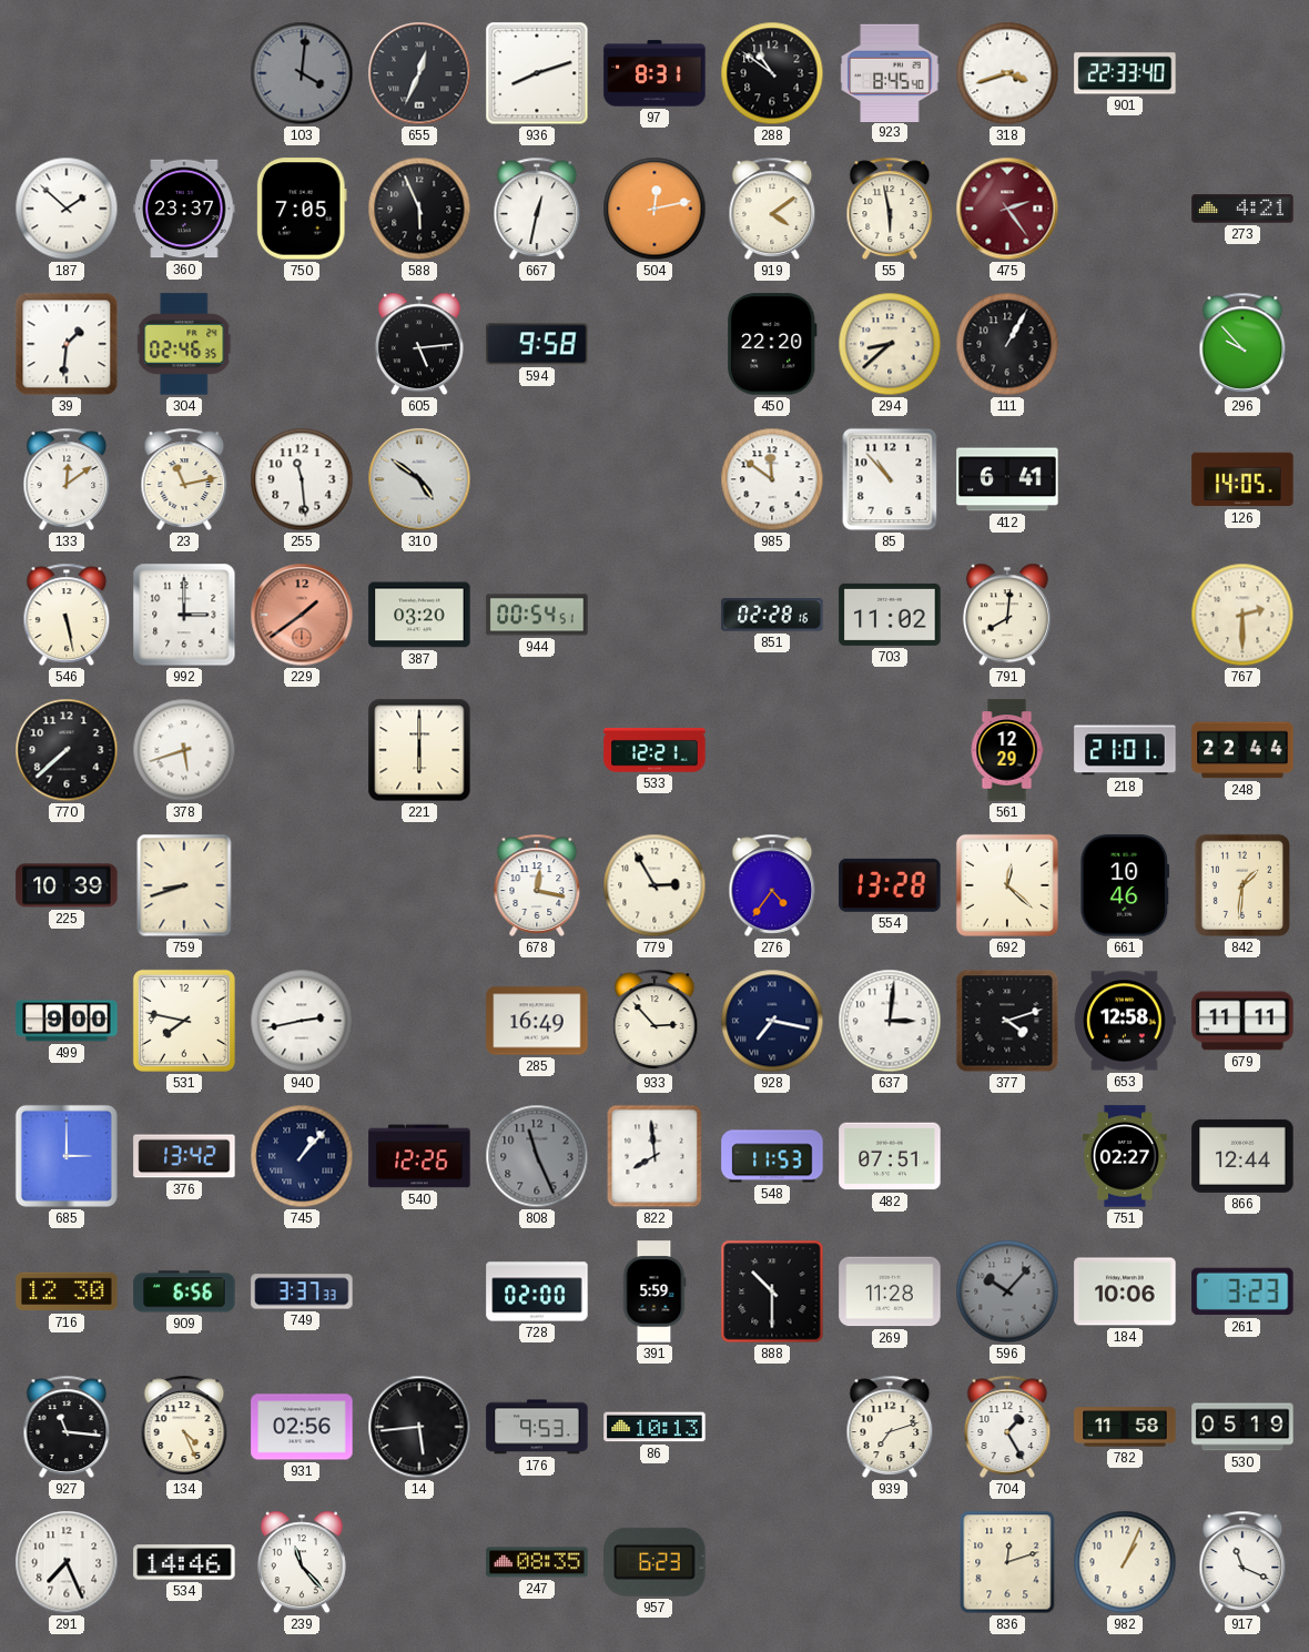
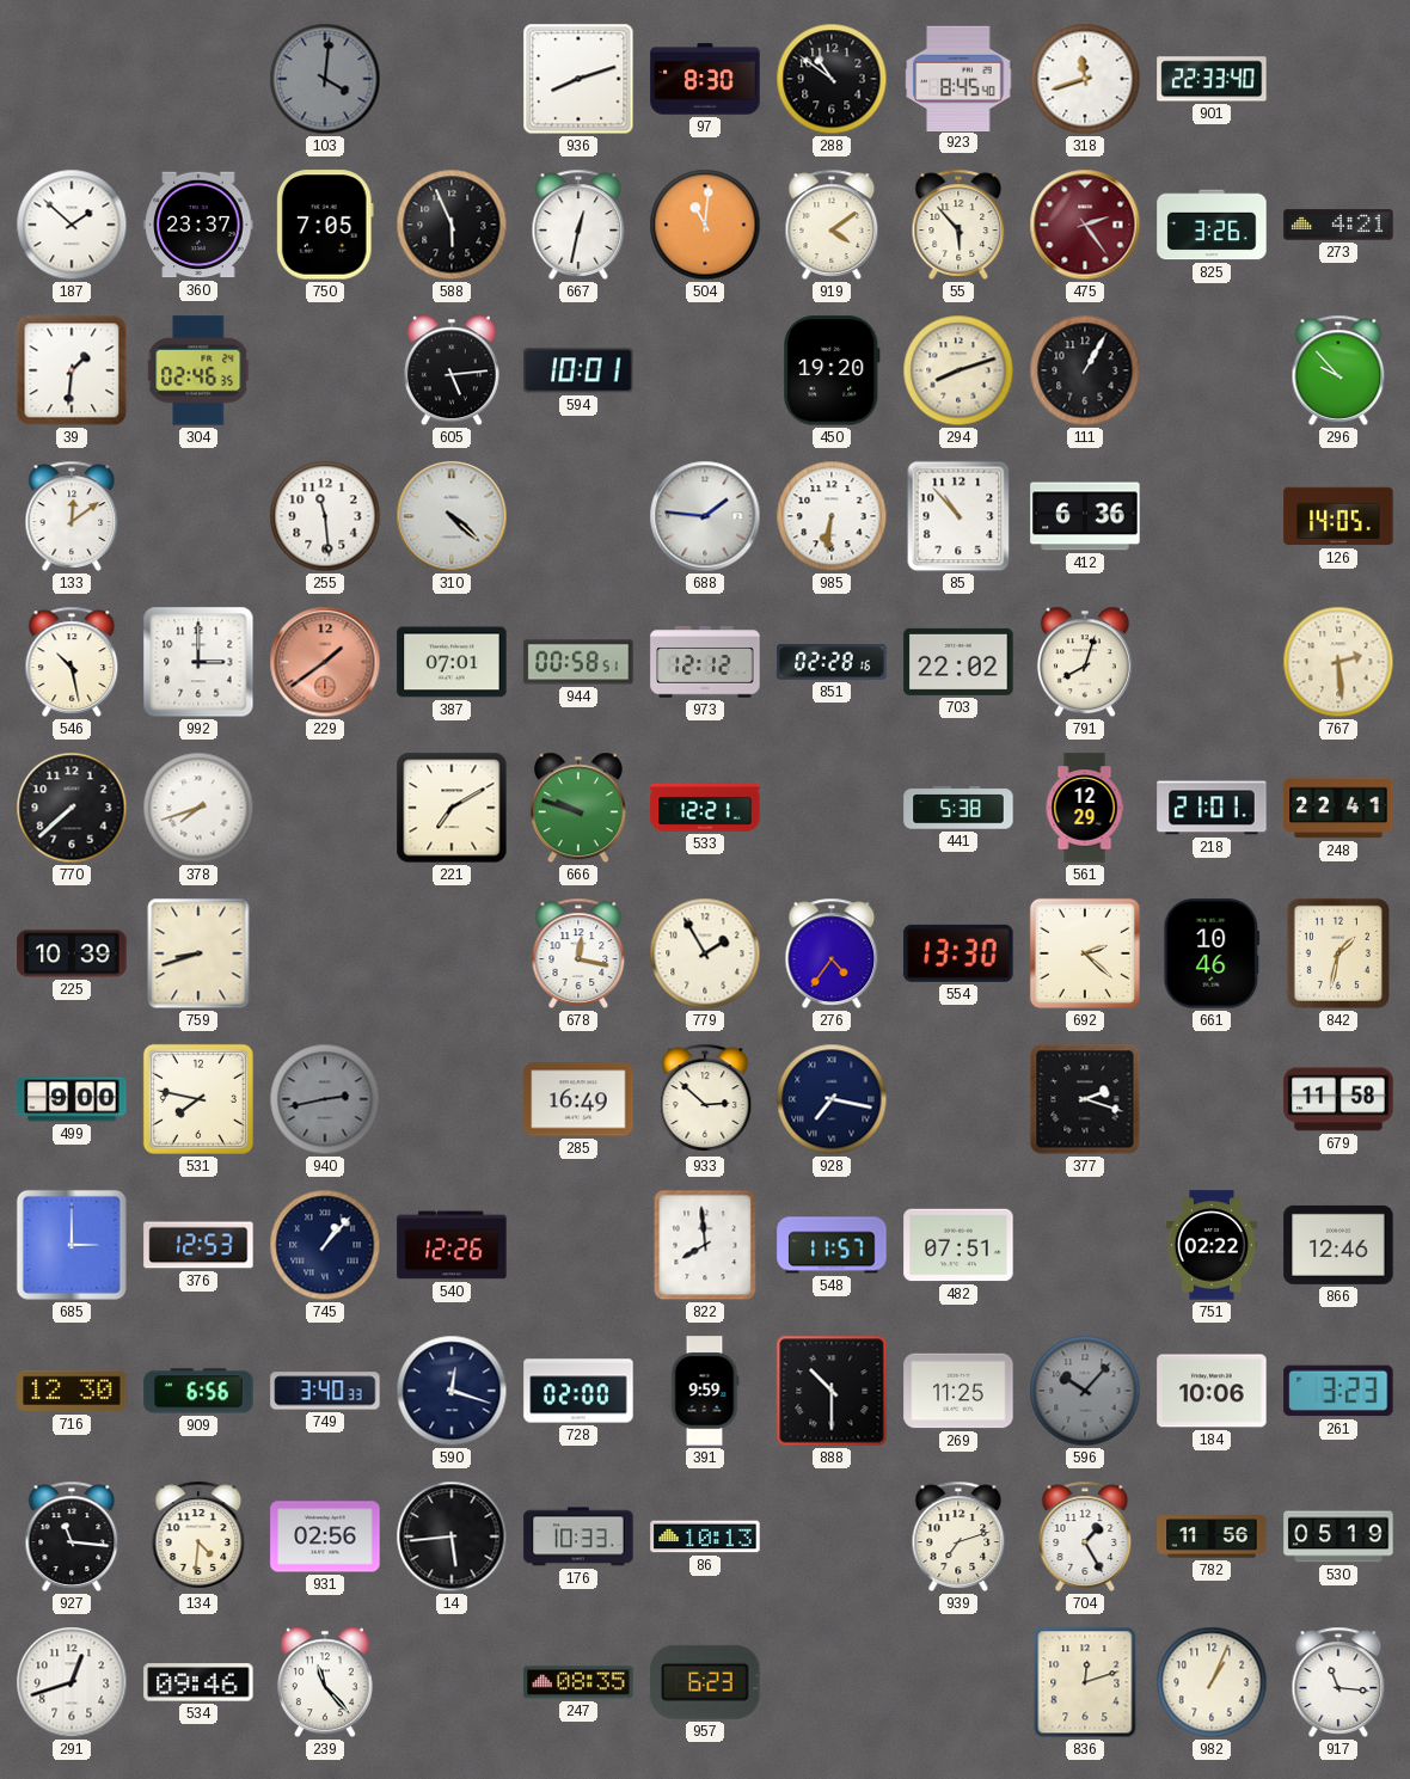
655: 12:34 -> none (419, 73)
97: 8:31 -> 8:30 (705, 79)
318: 3:42 -> 11:42 (1085, 79)
504: 12:13 -> 11:01 (705, 225)
55: 5:58 -> 5:53 (958, 225)
825: none -> 3:26 (1212, 225)
594: 9:58 -> 10:01 (578, 370)
450: 22:20 -> 19:20 (832, 370)
294: 8:38 -> 8:12 (958, 370)
23: 11:13 -> none (184, 479)
310: 4:51 -> 4:22 (452, 516)
688: none -> 1:46 (705, 516)
985: 11:51 -> 6:31 (832, 516)
412: 6:41 -> 6:36 (1085, 516)
546: 5:28 -> 10:28 (72, 662)
387: 03:20 -> 07:01 (452, 662)
944: 00:54 -> 00:58 (578, 662)
973: none -> 12:12 (705, 662)
703: 11:02 -> 22:02 (958, 662)
791: 8:01 -> 8:03 (1085, 662)
767: 2:30 -> 2:29 (1338, 662)
378: 5:42 -> 7:42 (198, 808)
221: 6:00 -> 7:10 (452, 808)
666: none -> 9:48 (578, 808)
441: none -> 5:38 (958, 808)
248: 22:44 -> 22:41 (1338, 808)
779: 2:55 -> 1:55 (705, 953)
554: 13:28 -> 13:30 (958, 953)
692: 12:22 -> 2:22 (1085, 953)
842: 1:31 -> 1:32 (1338, 953)
940 dial: white -> grey (325, 1099)
933: 2:53 -> 2:52 (705, 1099)
637: 3:01 -> none (890, 1021)
377: 4:12 -> 2:18 (1085, 1099)
653: 12:58 -> none (1125, 1021)
679: 11:11 -> 11:58 (1338, 1099)
376: 13:42 -> 12:53 (198, 1245)
808: 11:26 -> none (537, 1156)
548: 11:53 -> 11:57 (832, 1245)
751: 02:27 -> 02:22 (1212, 1245)
866: 12:44 -> 12:46 (1338, 1245)
749: 3:37 -> 3:40 (325, 1391)
590: none -> 12:18 (452, 1391)
391: 5:59 -> 9:59 (705, 1391)
269: 11:28 -> 11:25 (958, 1391)
134: 4:26 -> 4:31 (198, 1536)
176: 9:53 -> 10:33 (578, 1536)
782: 11:58 -> 11:56 (1212, 1536)
291: 7:26 -> 12:42 (72, 1682)
534: 14:46 -> 09:46 (198, 1682)
917: 11:19 -> 11:16 (1338, 1682)
